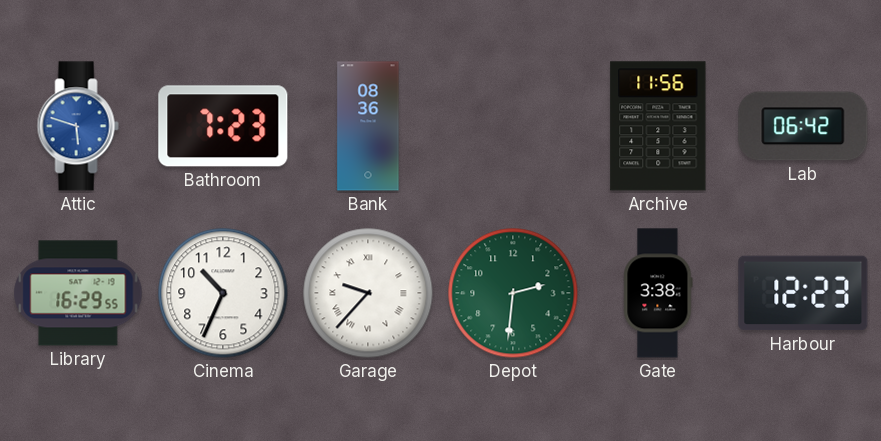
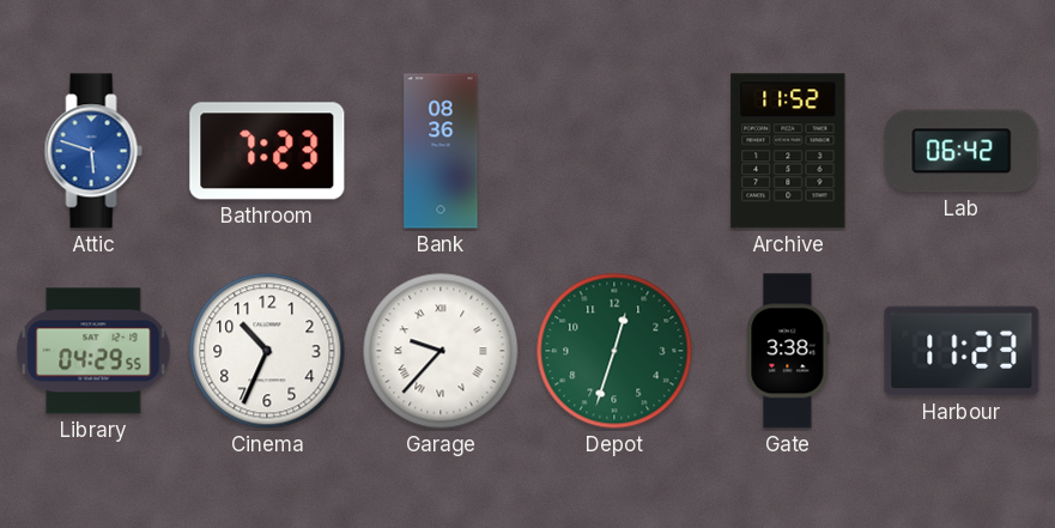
Archive: 11:56 -> 11:52 (788, 151)
Library: 16:29 -> 04:29 (93, 351)
Depot: 2:31 -> 12:33 (614, 351)
Harbour: 12:23 -> 11:23 (962, 351)
